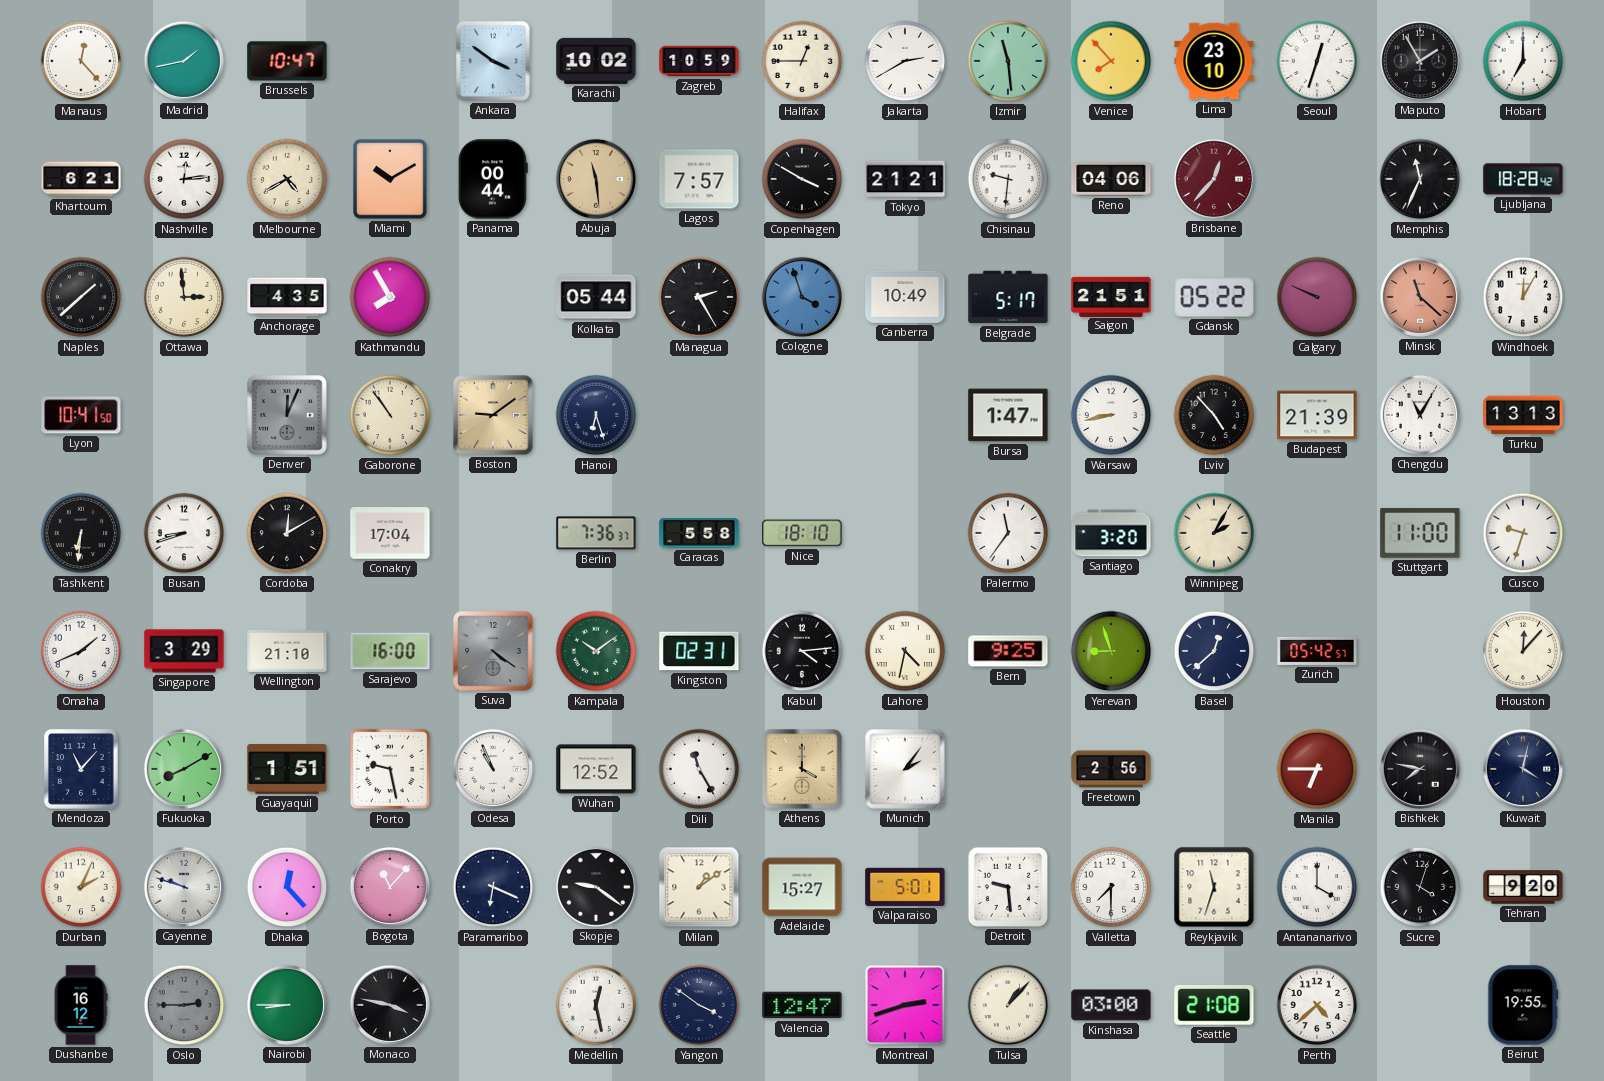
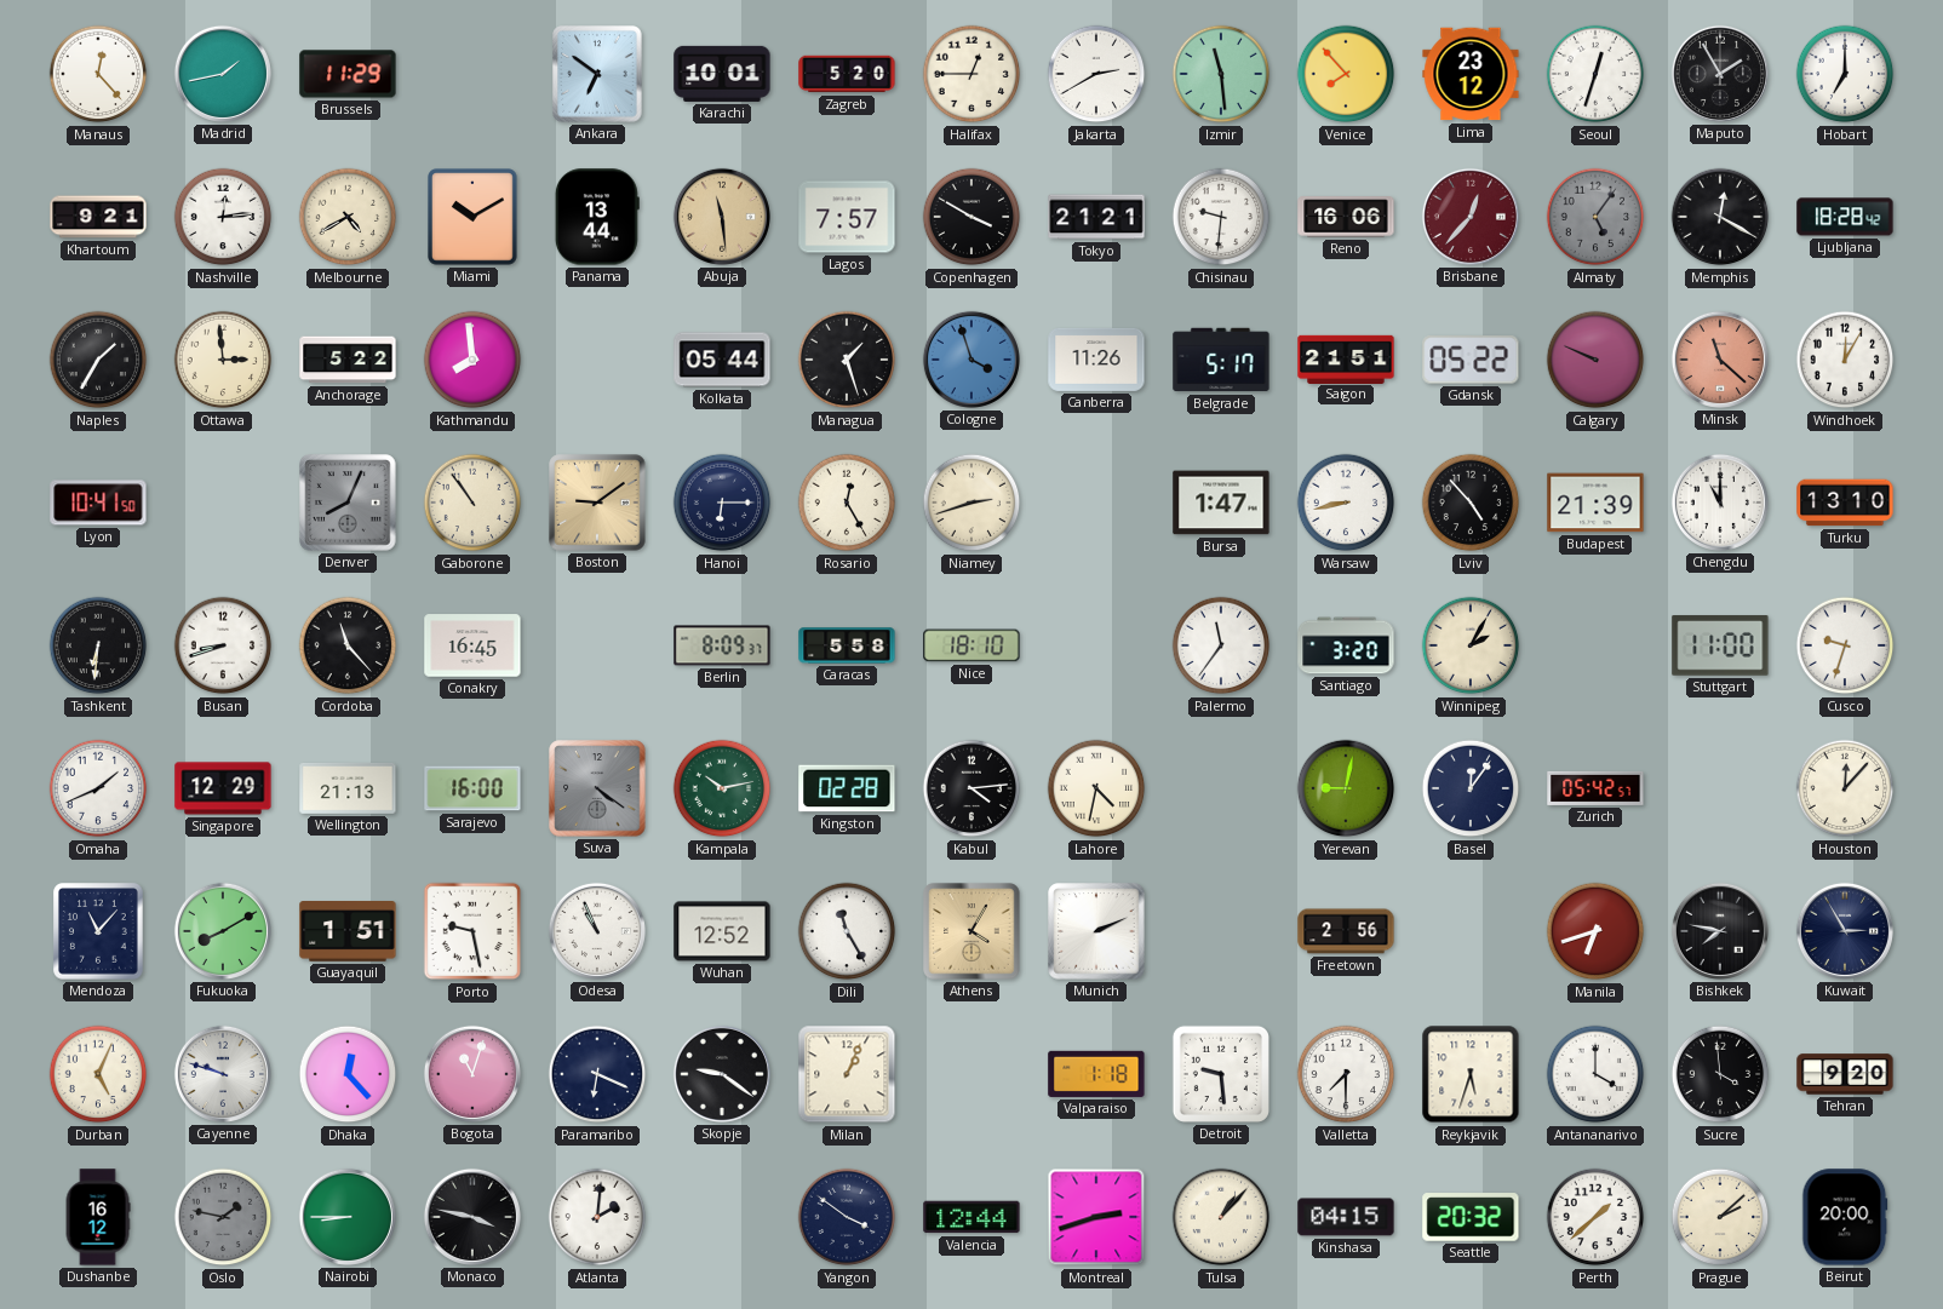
Brussels: 10:47 -> 11:29 (348, 74)
Ankara: 3:51 -> 6:51 (597, 74)
Karachi: 10:02 -> 10:01 (722, 74)
Zagreb: 10:59 -> 5:20 (847, 74)
Lima: 23:10 -> 23:12 (1471, 74)
Khartoum: 6:21 -> 9:21 (98, 217)
Panama: 00:44 -> 13:44 (597, 217)
Reno: 04:06 -> 16:06 (1346, 217)
Almaty: none -> 5:06 (1595, 217)
Memphis: 11:34 -> 12:20 (1720, 217)
Naples: 1:38 -> 1:35 (98, 360)
Anchorage: 4:35 -> 5:22 (348, 360)
Kathmandu: 7:55 -> 7:59 (472, 360)
Managua: 2:25 -> 1:27 (847, 360)
Canberra: 10:49 -> 11:26 (1096, 360)
Denver: 12:04 -> 8:04 (348, 503)
Hanoi: 6:27 -> 6:15 (722, 503)
Rosario: none -> 12:25 (847, 503)
Niamey: none -> 2:42 (971, 503)
Chengdu: 11:05 -> 11:00 (1720, 503)
Turku: 13:13 -> 13:10 (1845, 503)
Cordoba: 12:10 -> 11:23 (348, 645)
Conakry: 17:04 -> 16:45 (472, 645)
Berlin: 7:36 -> 8:09 (722, 645)
Singapore: 3:29 -> 12:29 (223, 788)
Wellington: 21:10 -> 21:13 (348, 790)
Kampala: 10:09 -> 10:13 (722, 788)
Kingston: 02:31 -> 02:28 (847, 788)
Bern: 9:25 -> none (1008, 651)
Yerevan: 8:57 -> 9:02 (1346, 788)
Basel: 12:38 -> 12:06 (1471, 788)
Athens: 4:00 -> 4:05 (971, 931)
Munich: 2:06 -> 2:11 (1096, 931)
Manila: 6:45 -> 6:42 (1595, 931)
Kuwait: 4:02 -> 2:55 (1845, 931)
Durban: 2:04 -> 5:04 (98, 1074)
Bogota: 11:07 -> 11:03 (472, 1074)
Milan: 1:09 -> 1:04 (847, 1074)
Adelaide: 15:27 -> none (802, 887)
Valparaiso: 5:01 -> 1:18 (1096, 1074)
Reykjavik: 11:33 -> 5:33 (1471, 1074)
Sucre: 4:03 -> 3:59 (1720, 1074)
Oslo: 2:45 -> 1:47 (223, 1217)
Atlanta: none -> 2:01 (597, 1217)
Medellin: 12:28 -> none (596, 1005)
Valencia: 12:47 -> 12:44 (971, 1217)
Kinshasa: 03:00 -> 04:15 (1346, 1217)
Seattle: 21:08 -> 20:32 (1471, 1217)
Perth: 4:38 -> 1:38 (1595, 1217)
Prague: none -> 2:08 (1720, 1217)
Beirut: 19:55 -> 20:00 (1845, 1217)
